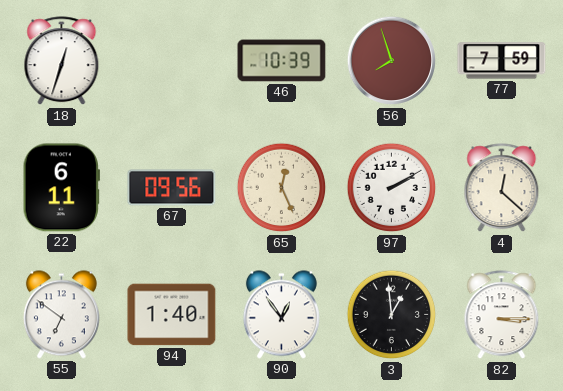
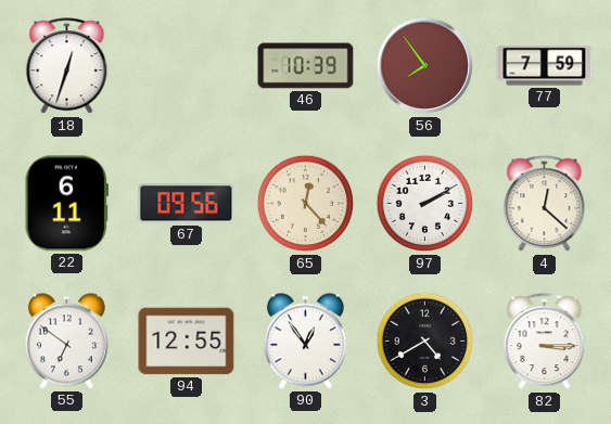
56: 7:57 -> 7:54 (425, 66)
65: 12:26 -> 12:23 (306, 204)
94: 1:40 -> 12:55 (187, 342)
3: 12:59 -> 4:40 (425, 342)
